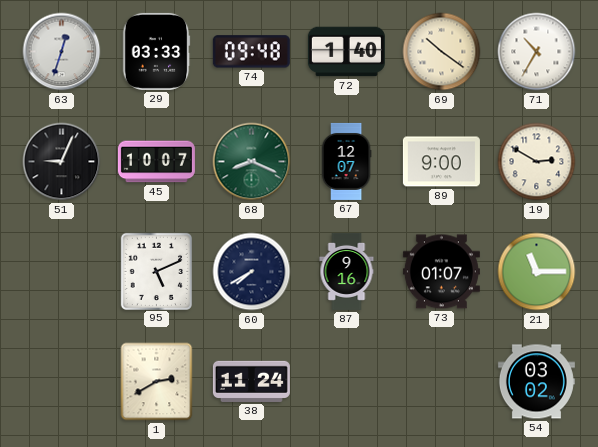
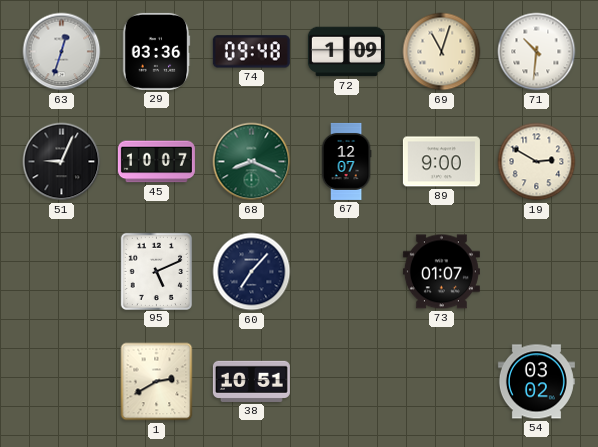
29: 03:33 -> 03:36 (156, 51)
72: 1:40 -> 1:09 (346, 52)
69: 10:21 -> 11:03 (442, 52)
71: 10:35 -> 10:31 (537, 52)
60: 7:40 -> 7:07 (252, 272)
87: 9:16 -> none (347, 271)
21: 11:15 -> none (537, 272)
38: 11:24 -> 10:51 (251, 381)
